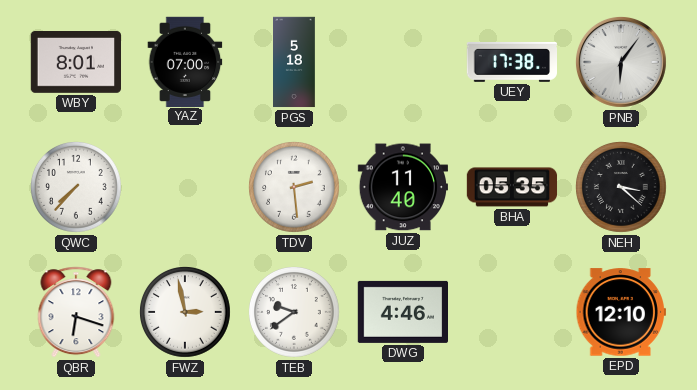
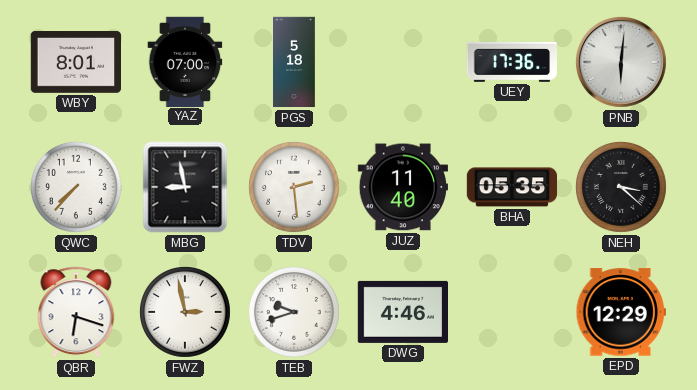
UEY: 17:38 -> 17:36 (512, 63)
PNB: 6:06 -> 6:01 (621, 62)
MBG: none -> 8:58 (185, 187)
TEB: 9:39 -> 9:42 (295, 313)
EPD: 12:10 -> 12:29 (620, 312)
